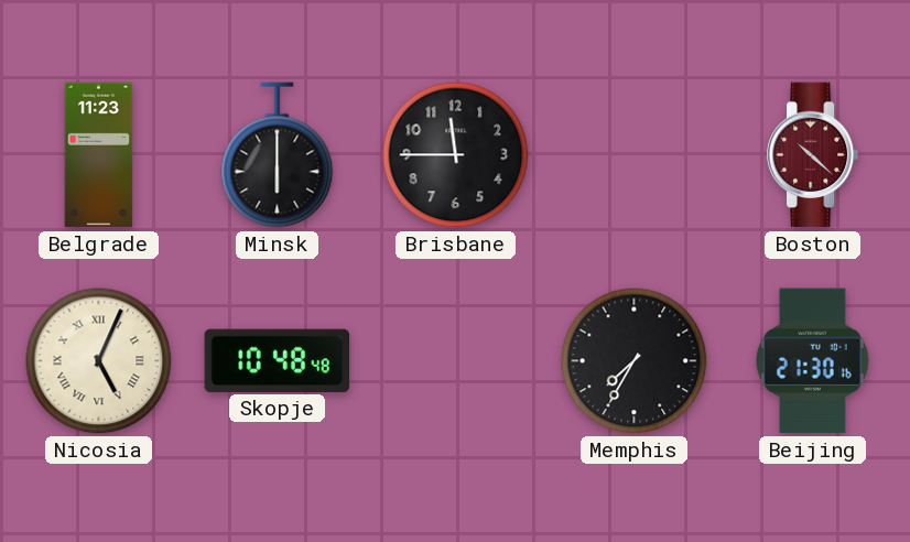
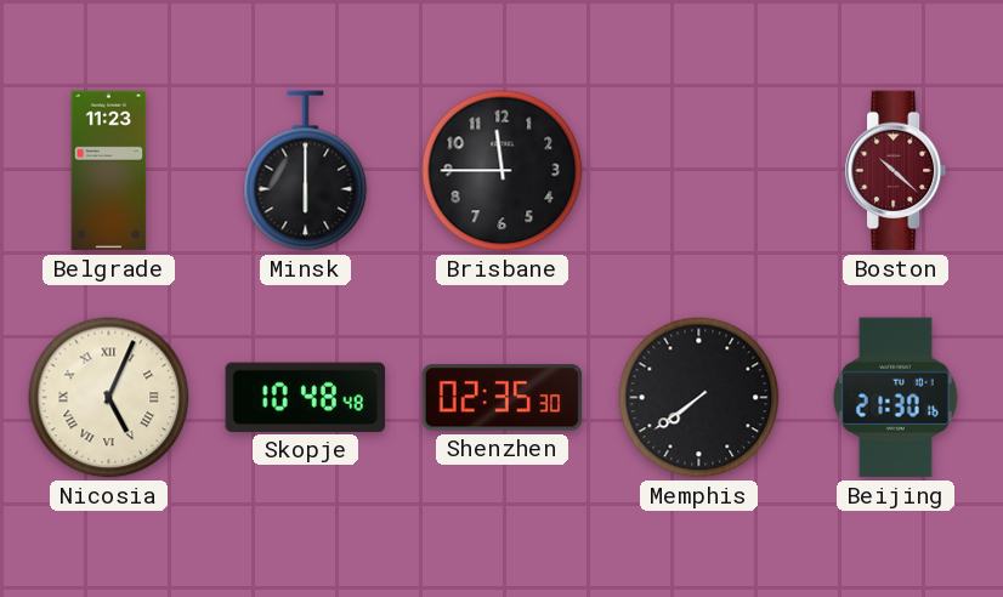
Shenzhen: none -> 02:35 (503, 398)
Memphis: 7:35 -> 7:39 (699, 398)
